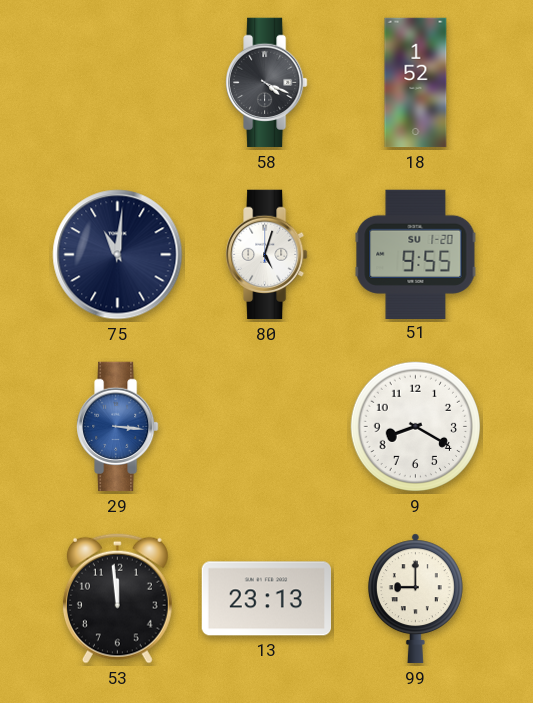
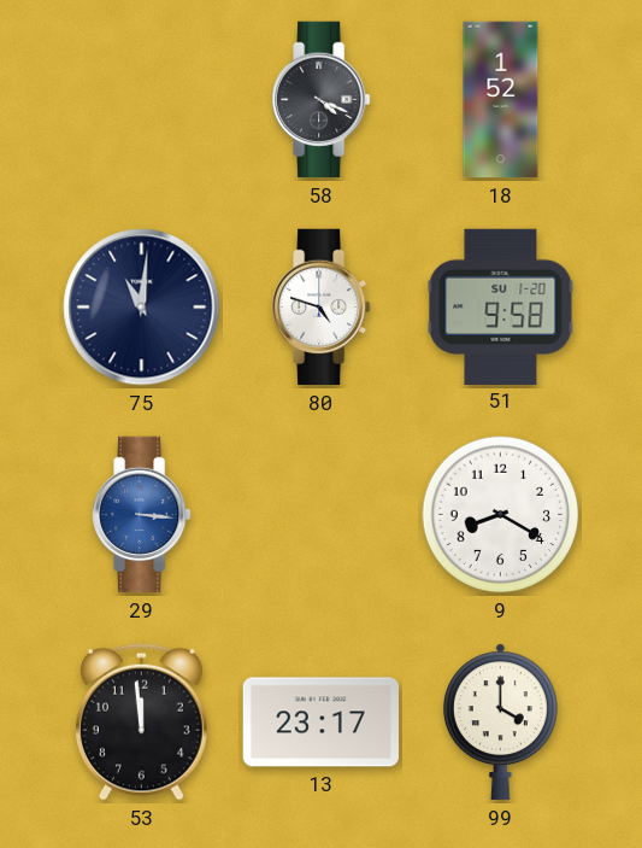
80: 5:03 -> 4:48 (322, 308)
51: 9:55 -> 9:58 (501, 306)
13: 23:13 -> 23:17 (320, 723)
99: 9:00 -> 4:00 (500, 723)
